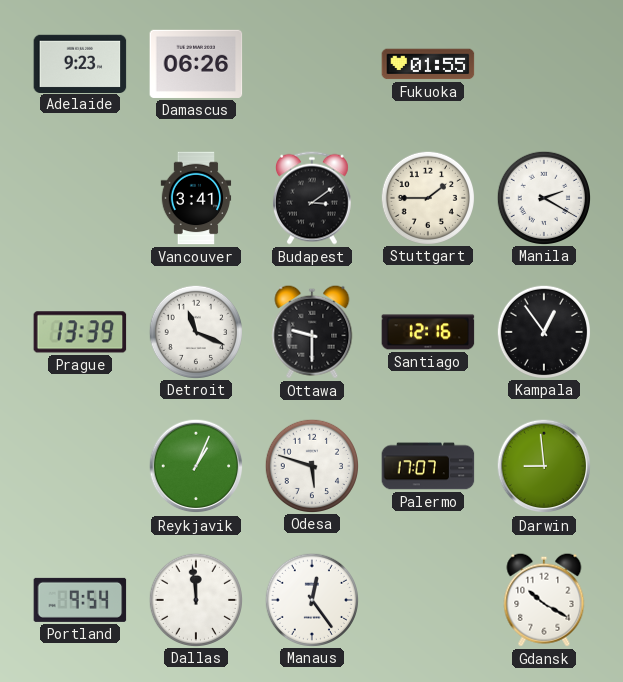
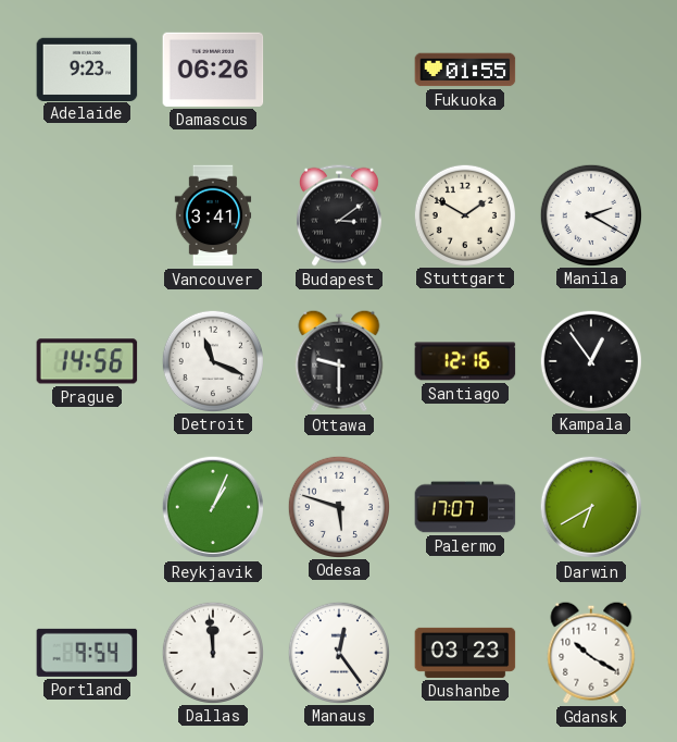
Stuttgart: 1:45 -> 1:50 (464, 214)
Prague: 13:39 -> 14:56 (87, 361)
Darwin: 8:59 -> 6:40 (591, 507)
Dushanbe: none -> 03:23 (465, 653)
